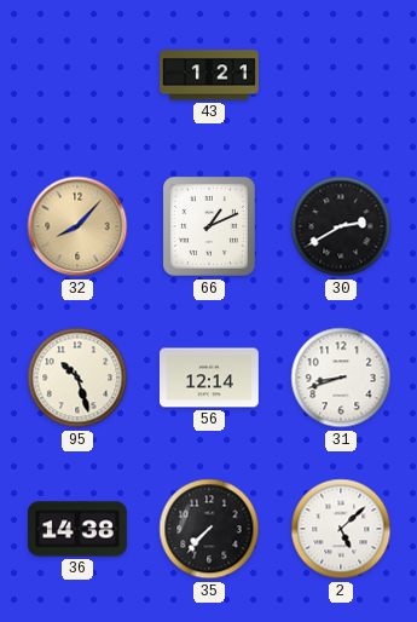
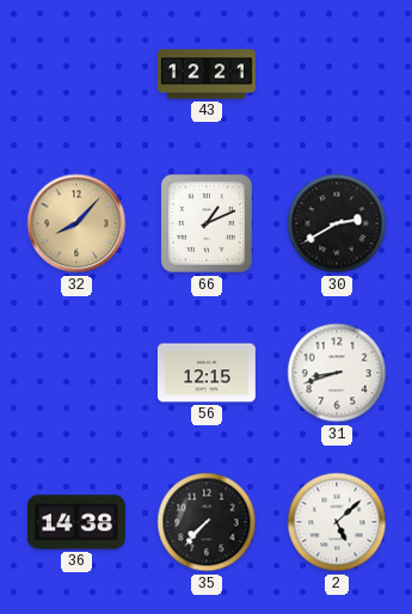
43: 1:21 -> 12:21 (207, 74)
95: 10:27 -> none (77, 378)
56: 12:14 -> 12:15 (207, 373)
